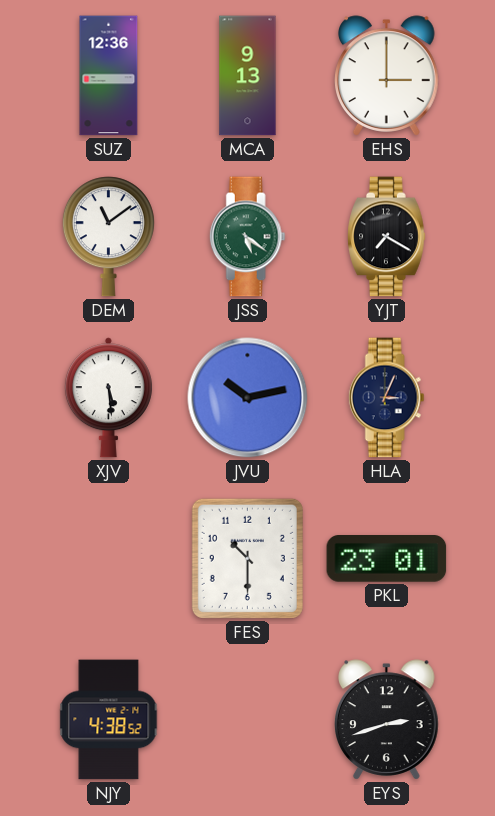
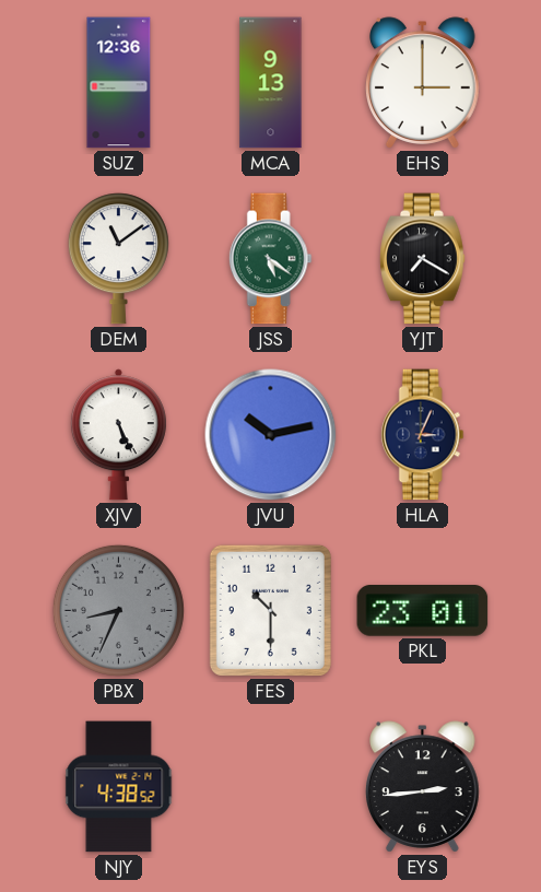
XJV: 5:29 -> 5:26 (118, 435)
PBX: none -> 8:34 (118, 610)
EYS: 2:42 -> 2:44 (423, 787)
